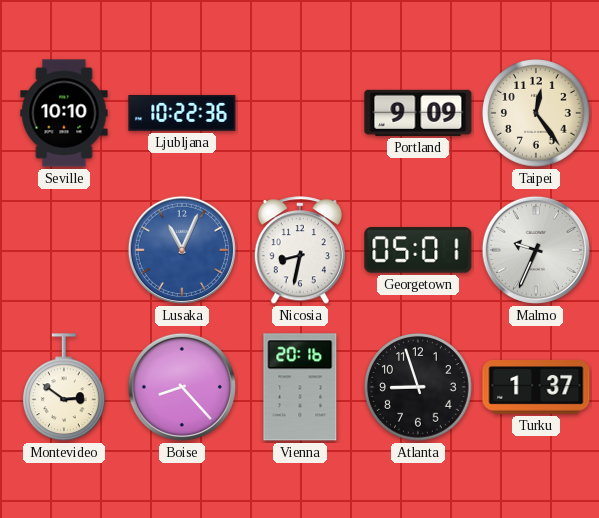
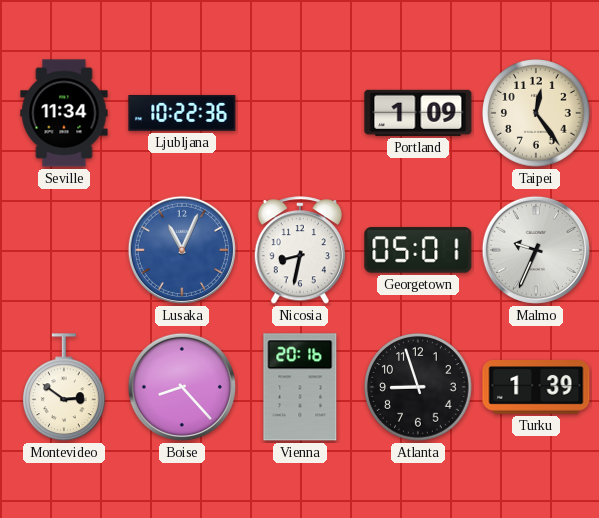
Seville: 10:10 -> 11:34 (64, 113)
Portland: 9:09 -> 1:09 (418, 113)
Turku: 1:37 -> 1:39 (536, 388)
